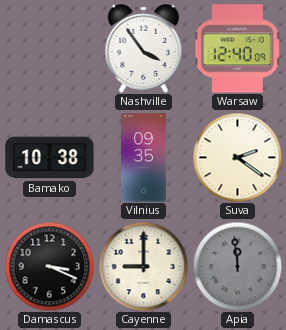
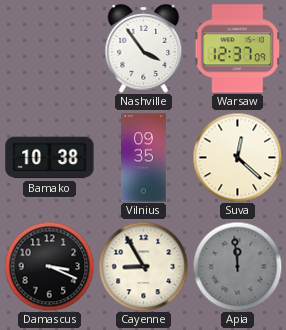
Warsaw: 12:40 -> 12:37 (238, 49)
Suva: 2:21 -> 12:22 (237, 157)
Cayenne: 9:00 -> 8:55 (143, 266)
